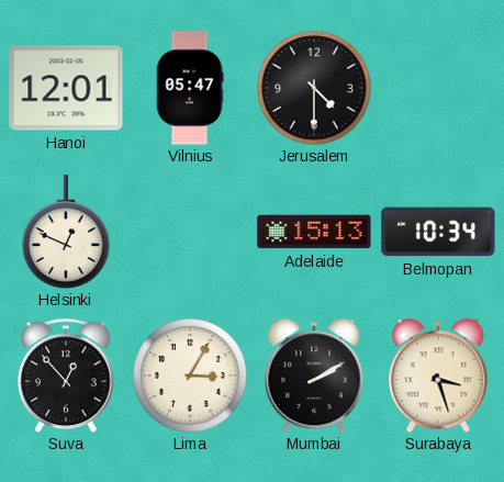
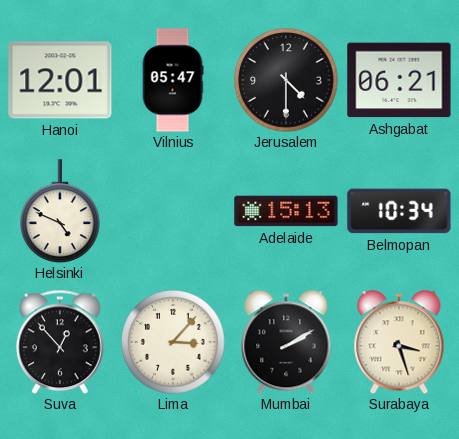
Ashgabat: none -> 06:21 (399, 80)
Helsinki: 12:49 -> 4:49 (61, 211)
Lima: 3:05 -> 3:07 (173, 342)
